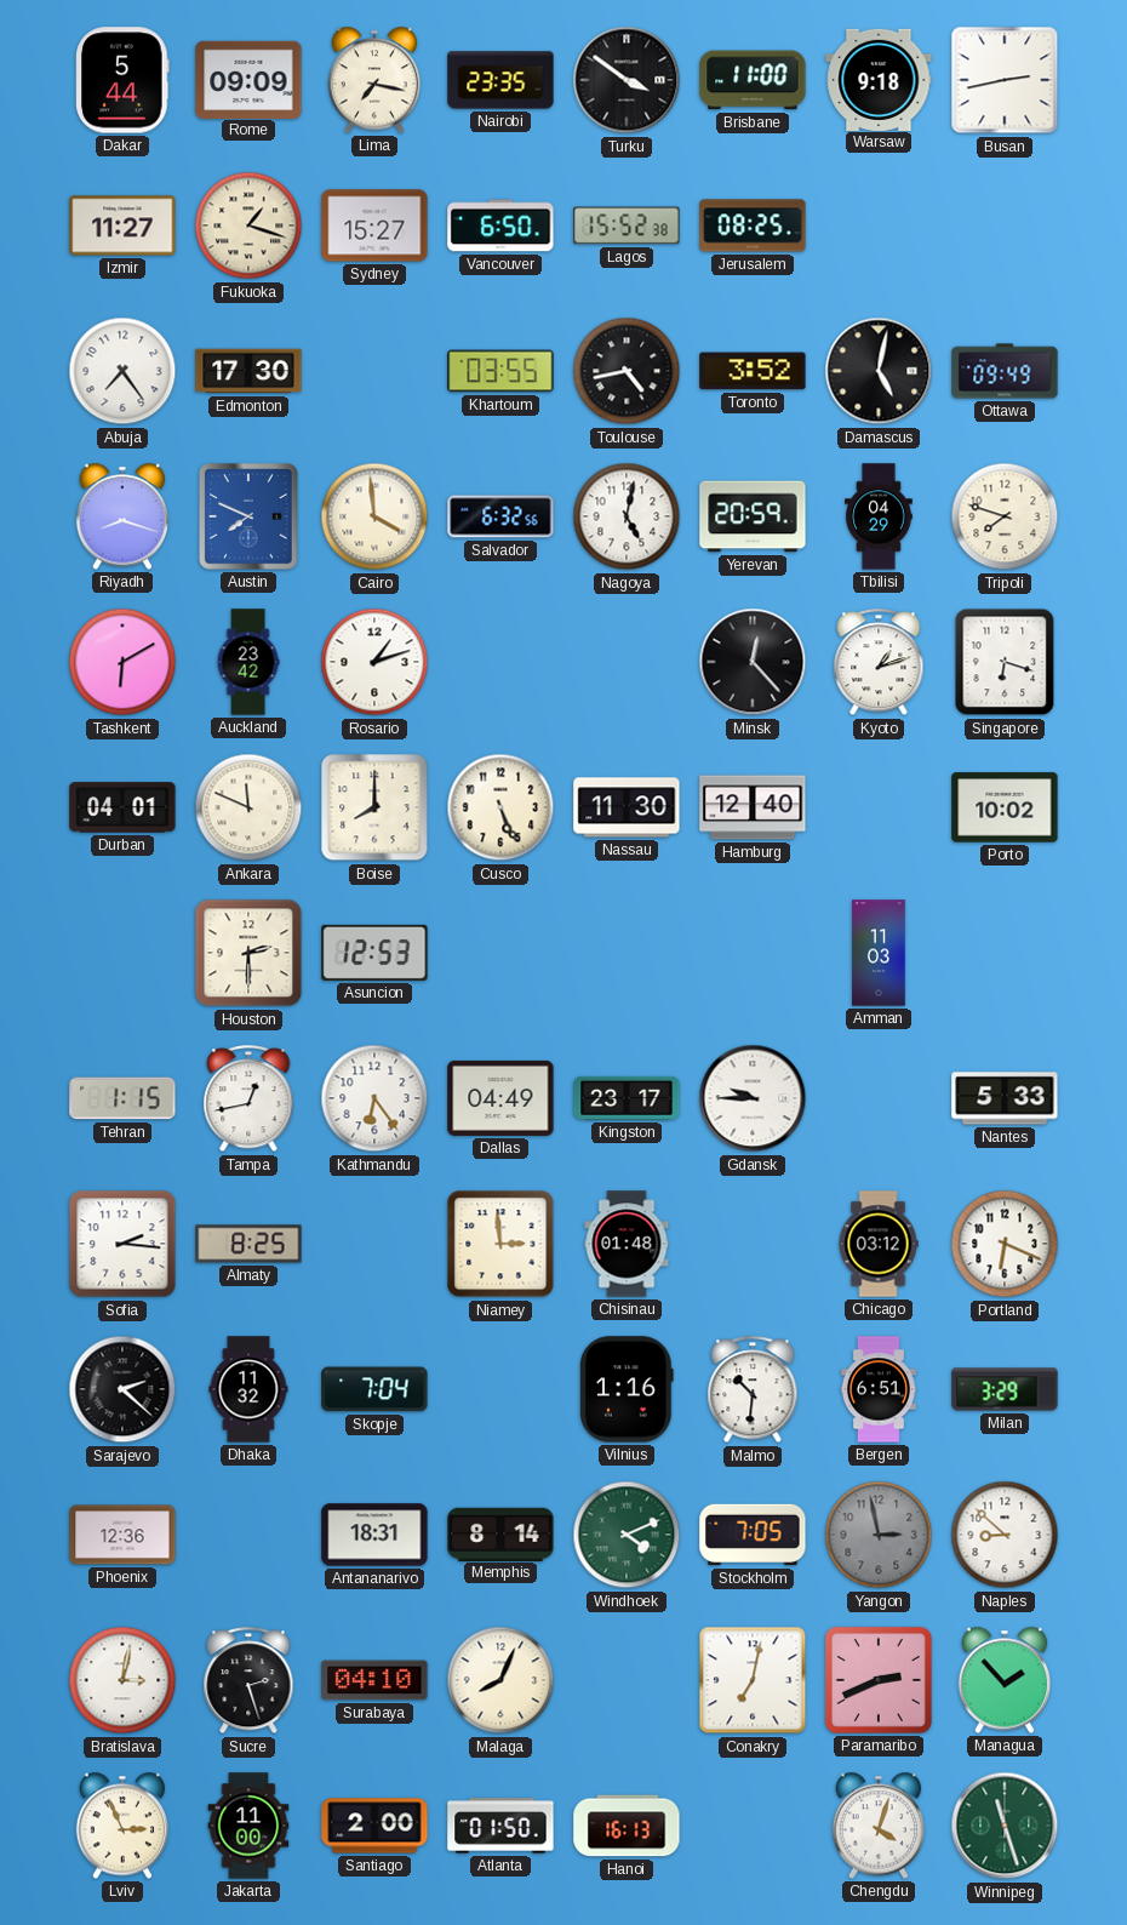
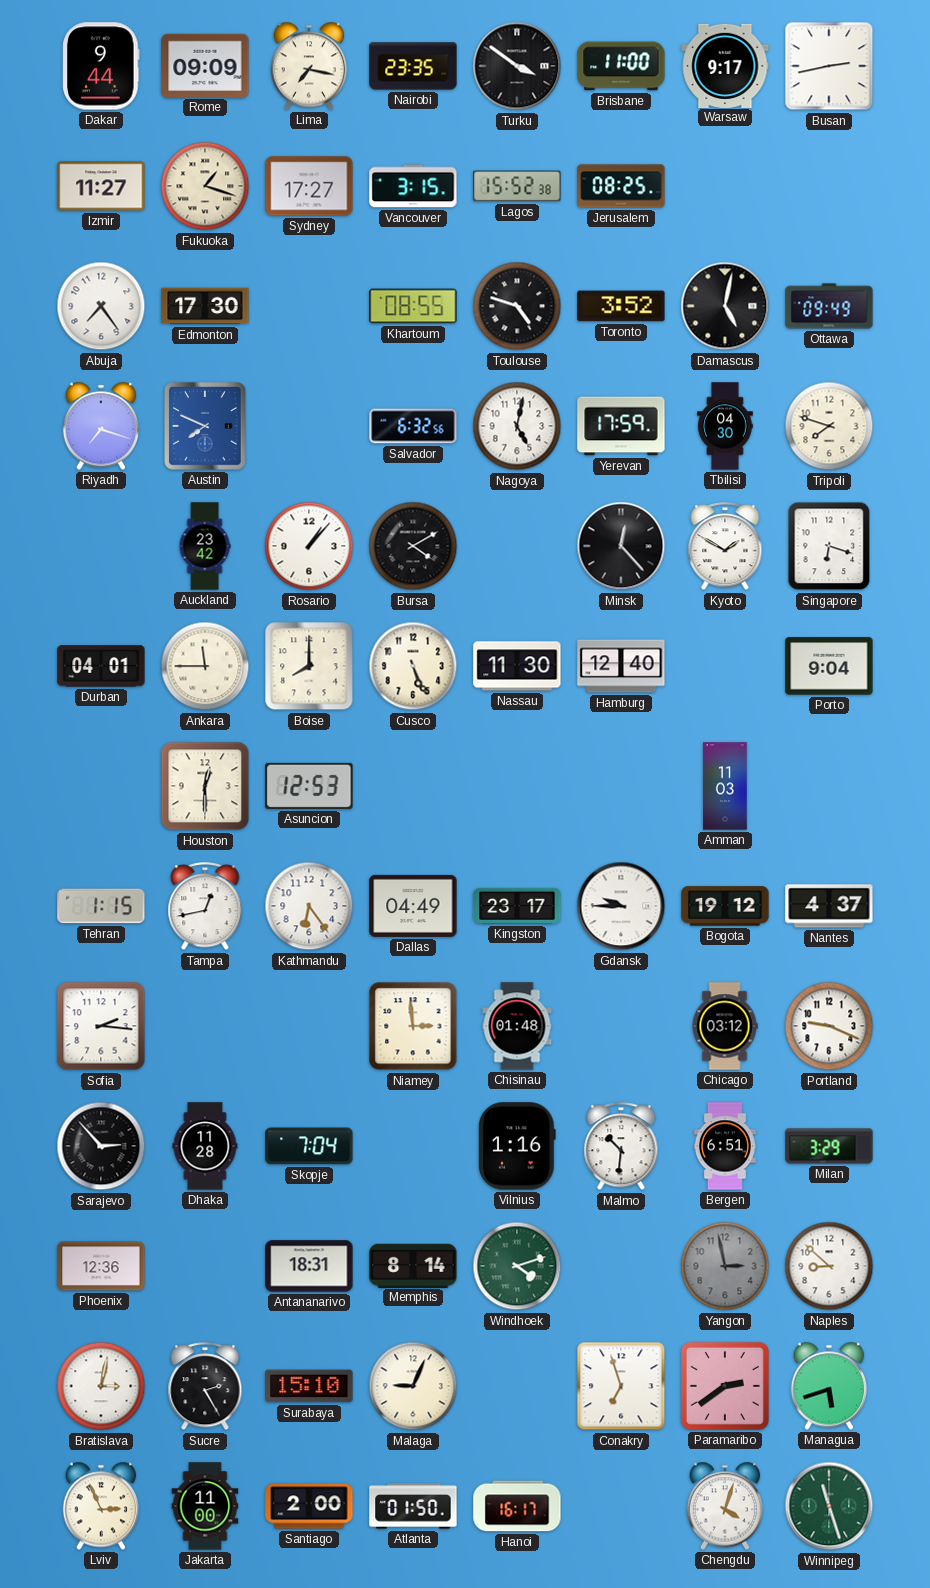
Dakar: 5:44 -> 9:44 (101, 66)
Warsaw: 9:18 -> 9:17 (725, 65)
Sydney: 15:27 -> 17:27 (309, 186)
Vancouver: 6:50 -> 3:15 (413, 186)
Khartoum: 03:55 -> 08:55 (413, 306)
Toulouse: 4:43 -> 4:48 (517, 306)
Riyadh: 8:18 -> 7:18 (101, 426)
Cairo: 3:59 -> none (374, 516)
Yerevan: 20:59 -> 17:59 (621, 426)
Tbilisi: 04:29 -> 04:30 (725, 426)
Tashkent: 6:10 -> none (122, 662)
Rosario: 1:12 -> 1:07 (309, 546)
Bursa: none -> 4:10 (413, 546)
Kyoto: 1:12 -> 1:50 (725, 547)
Ankara: 11:49 -> 11:45 (205, 666)
Porto: 10:02 -> 9:04 (829, 666)
Houston: 2:30 -> 12:30 (205, 786)
Bogota: none -> 19:12 (725, 906)
Nantes: 5:33 -> 4:37 (829, 906)
Almaty: 8:25 -> none (248, 1244)
Portland: 6:19 -> 9:19 (829, 1026)
Sarajevo: 2:22 -> 2:53 (101, 1146)
Dhaka: 11:32 -> 11:28 (205, 1146)
Windhoek: 4:11 -> 4:12 (517, 1266)
Stockholm: 7:05 -> none (753, 1535)
Sucre: 2:27 -> 2:25 (205, 1387)
Surabaya: 04:10 -> 15:10 (309, 1386)
Malaga: 8:04 -> 9:04 (413, 1386)
Conakry: 7:02 -> 6:57 (621, 1386)
Paramaribo: 2:41 -> 2:39 (725, 1386)
Managua: 1:53 -> 5:42 (829, 1386)
Hanoi: 16:13 -> 16:17 (517, 1506)
